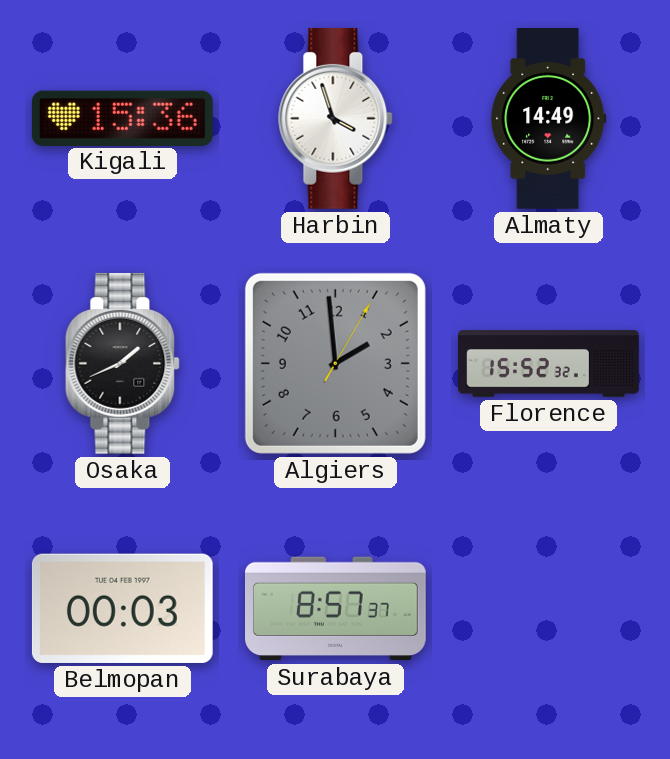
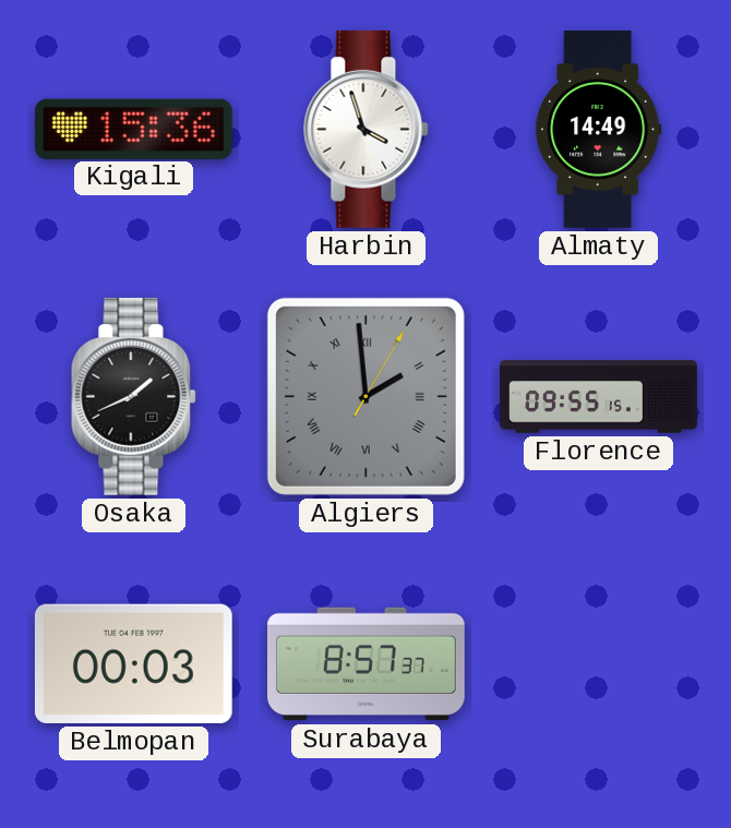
Algiers numerals: Arabic -> Roman (366, 396)
Florence: 15:52 -> 09:55 (599, 397)
